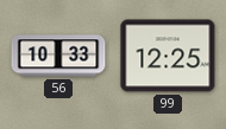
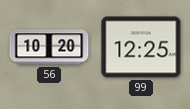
56: 10:33 -> 10:20 (49, 47)
